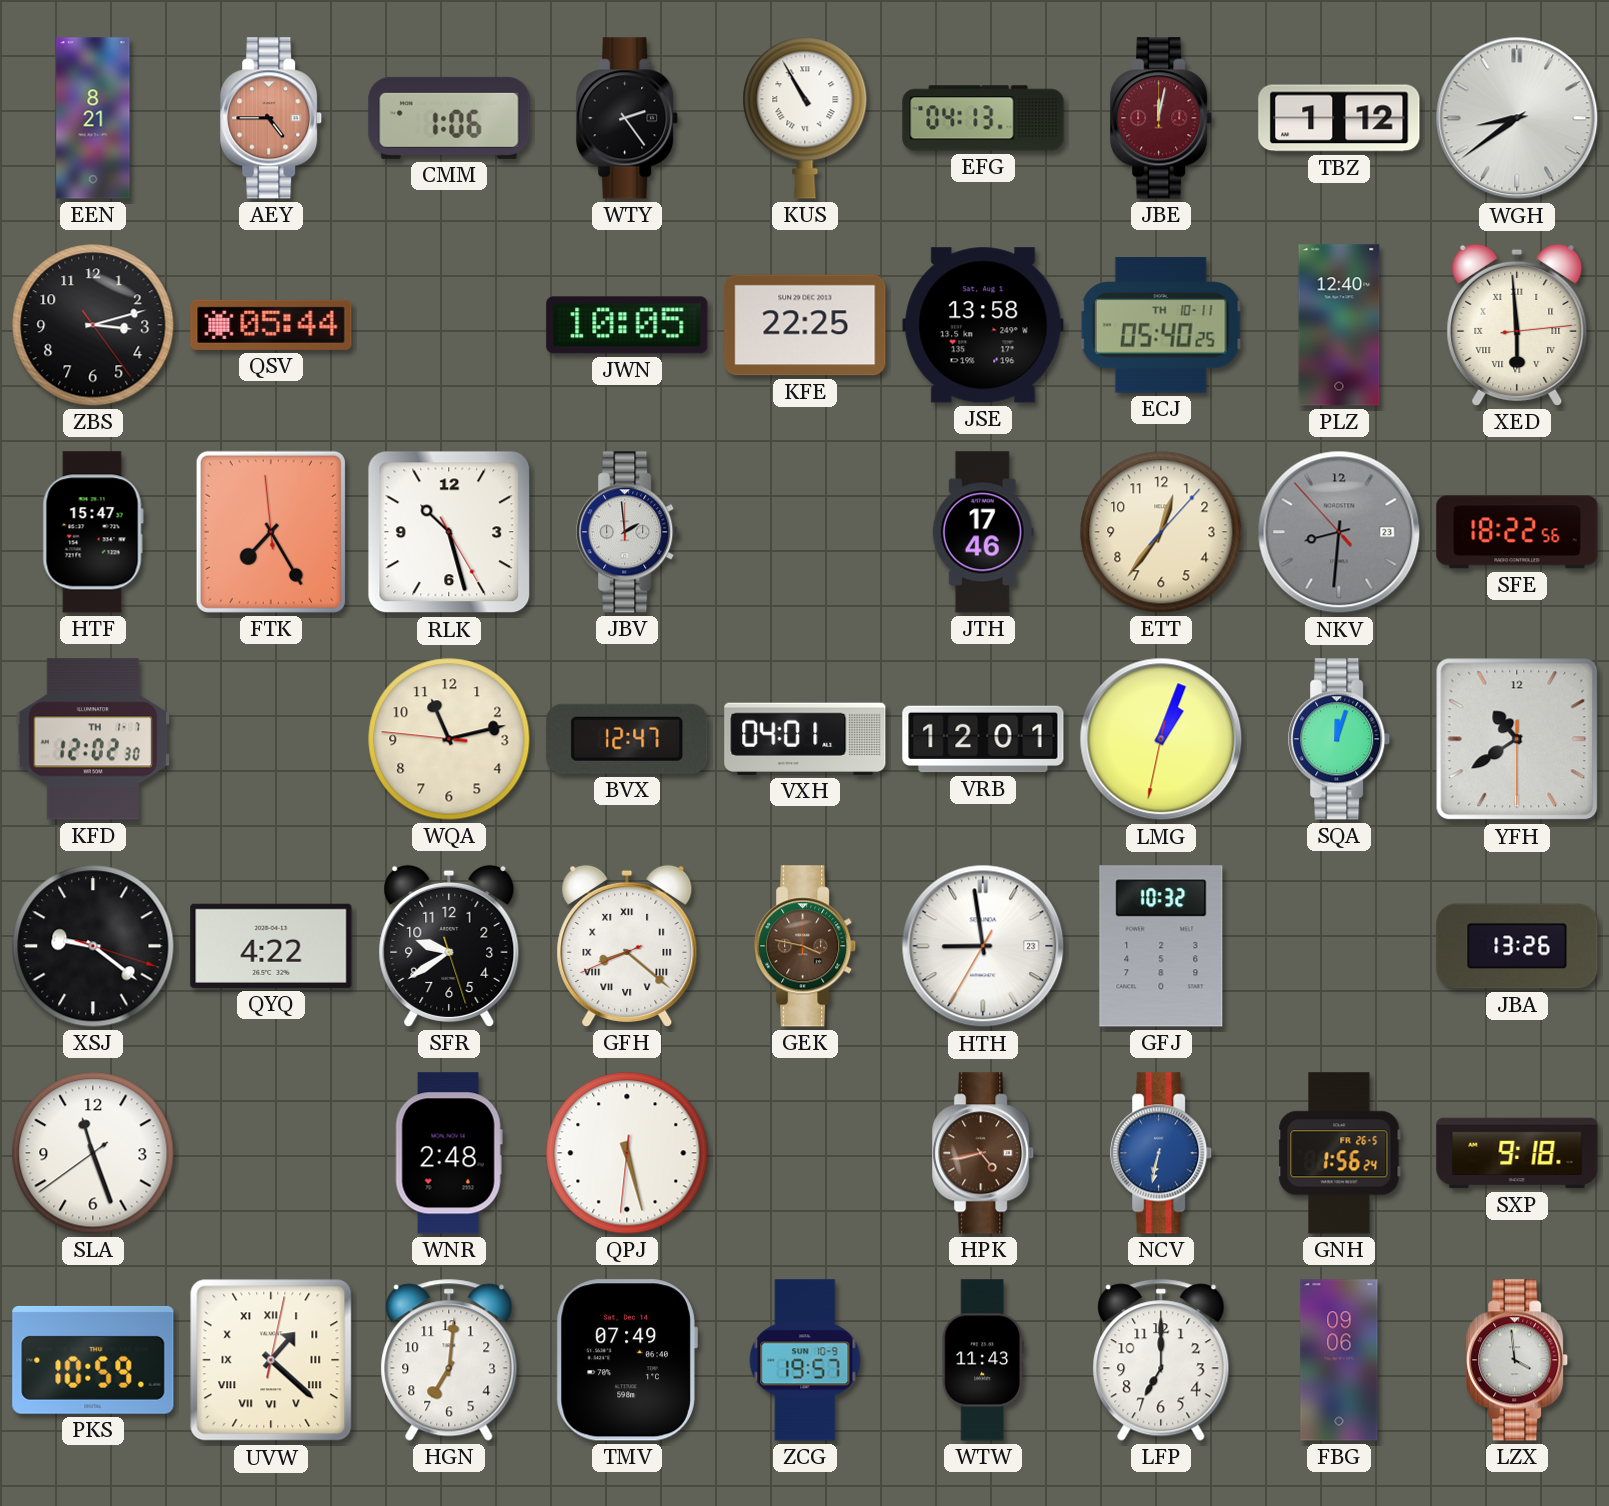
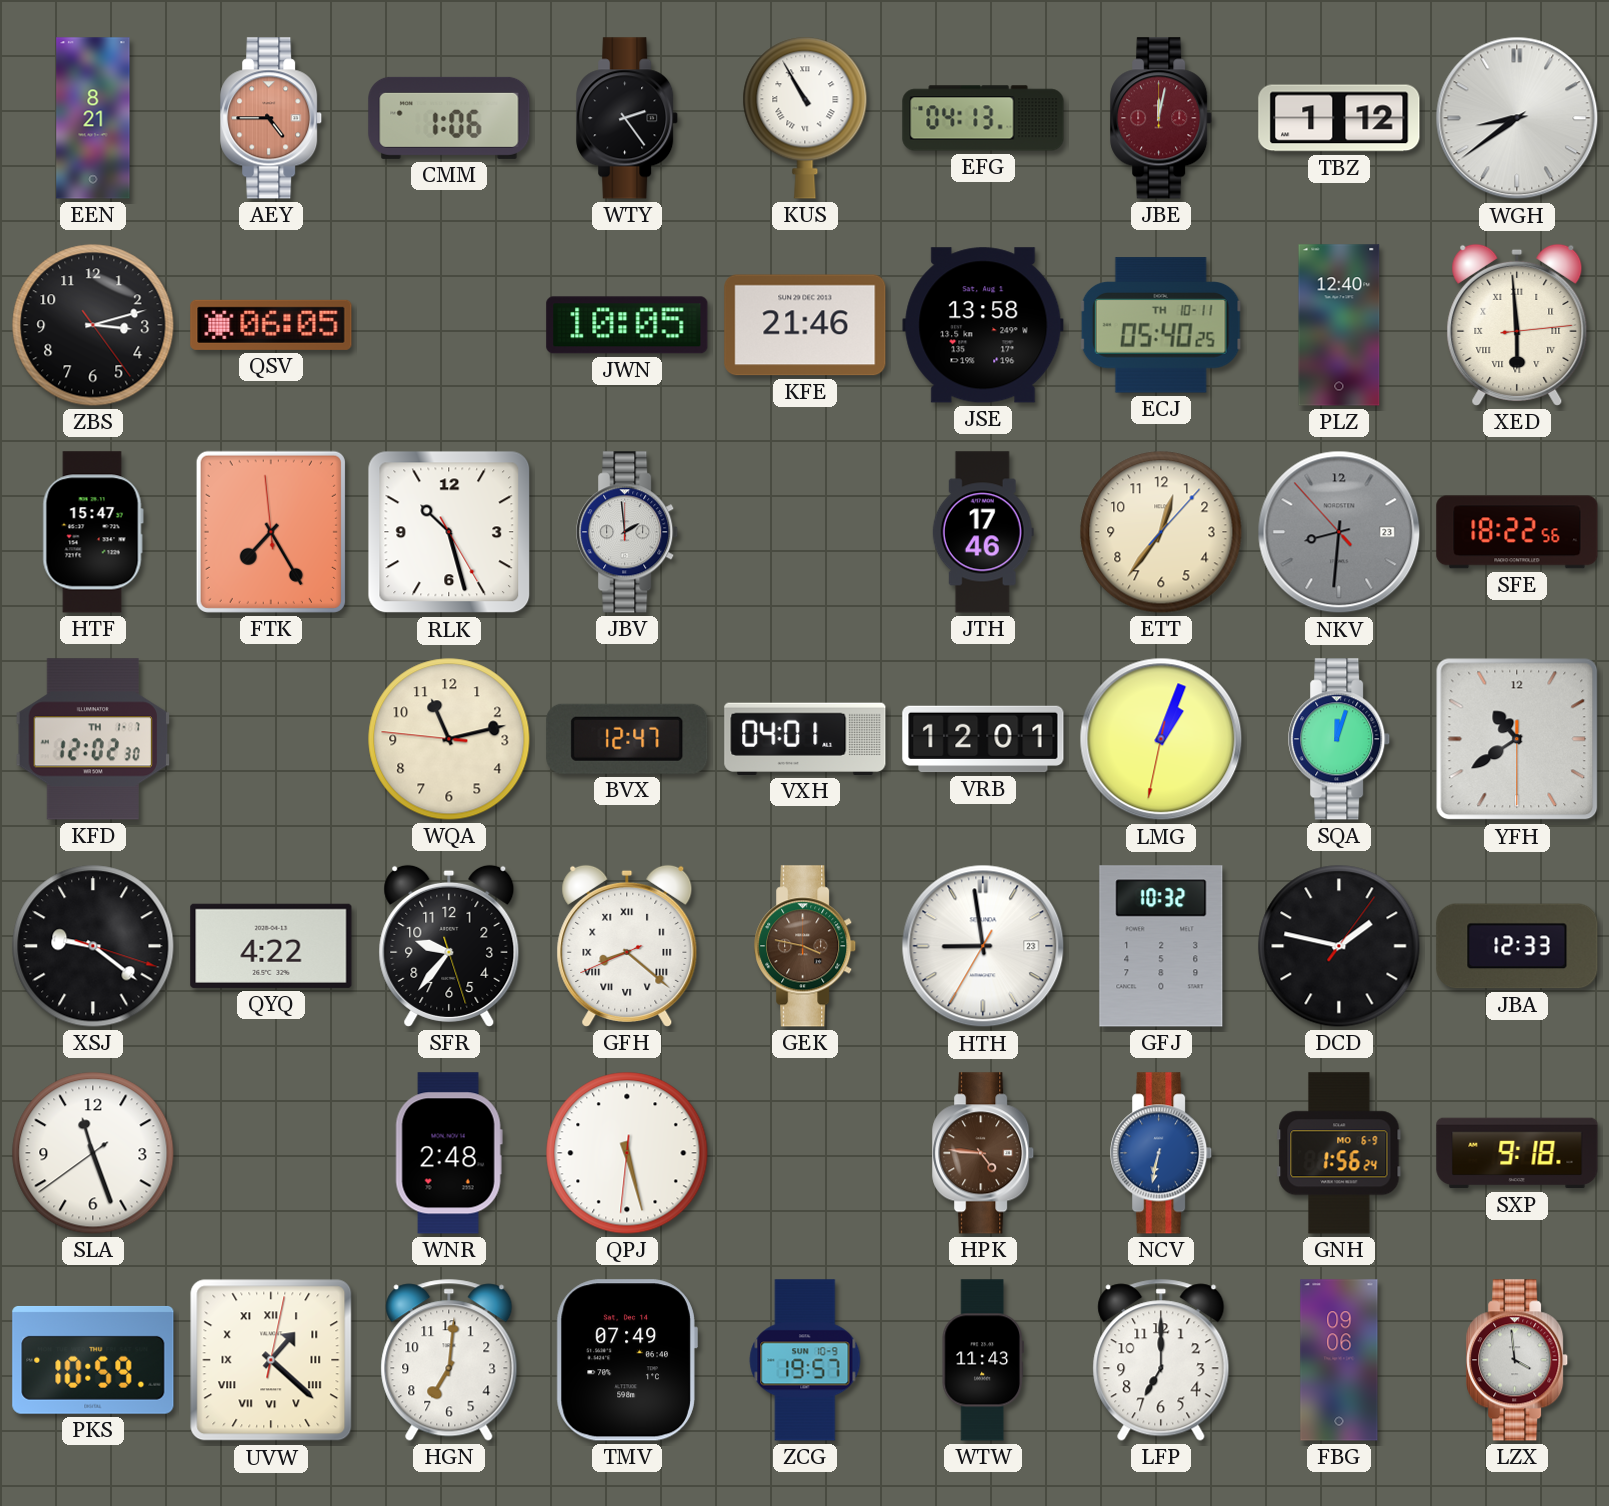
QSV: 05:44 -> 06:05 (271, 325)
KFE: 22:25 -> 21:46 (805, 325)
SFR: 9:39 -> 9:36 (449, 946)
DCD: none -> 1:47 (1339, 946)
JBA: 13:26 -> 12:33 (1517, 946)
HPK: 4:43 -> 4:46 (984, 1153)
GNH date: FR 26-5 -> MO 6-9 (1339, 1153)
